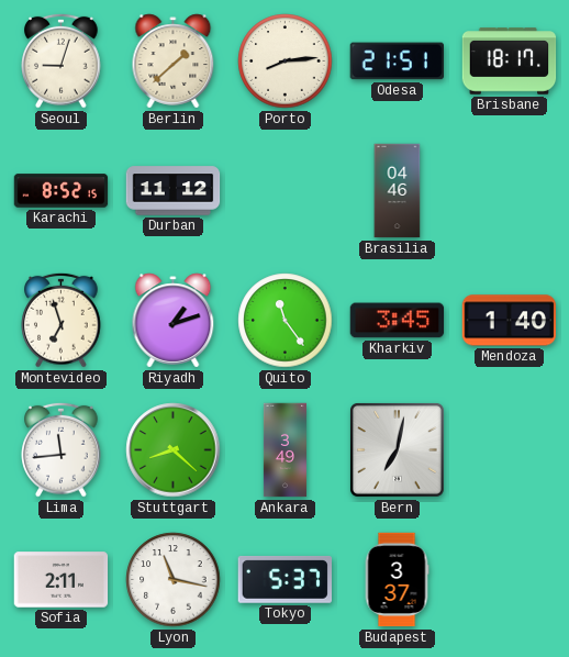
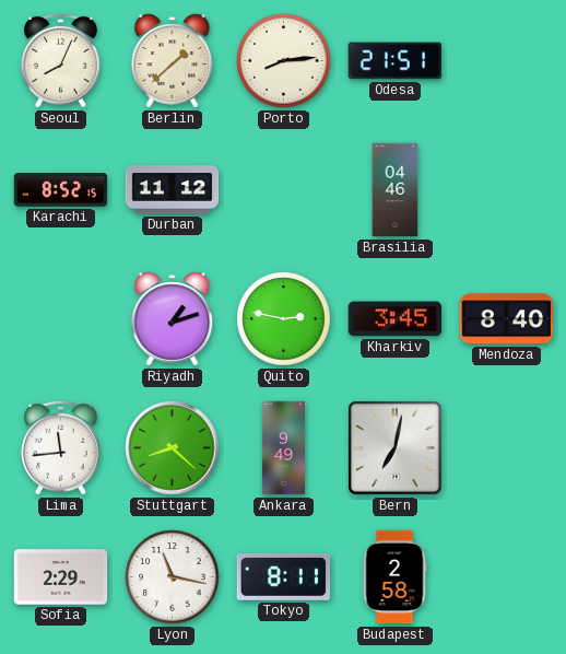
Seoul: 9:03 -> 8:04 (61, 60)
Brisbane: 18:17 -> none (510, 62)
Montevideo: 6:57 -> none (62, 320)
Quito: 11:24 -> 2:47 (284, 319)
Mendoza: 1:40 -> 8:40 (507, 319)
Ankara: 3:49 -> 9:49 (283, 448)
Sofia: 2:11 -> 2:29 (61, 577)
Tokyo: 5:37 -> 8:11 (283, 576)
Budapest: 3:37 -> 2:58 (394, 577)
